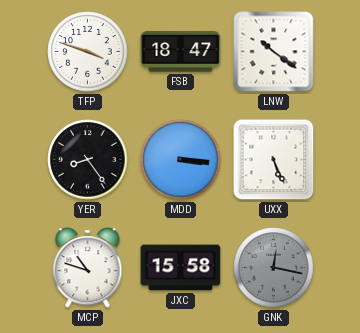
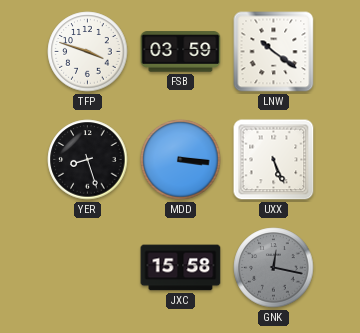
FSB: 18:47 -> 03:59 (181, 52)
YER: 8:24 -> 8:27 (88, 160)
MCP: 10:48 -> none (88, 268)
